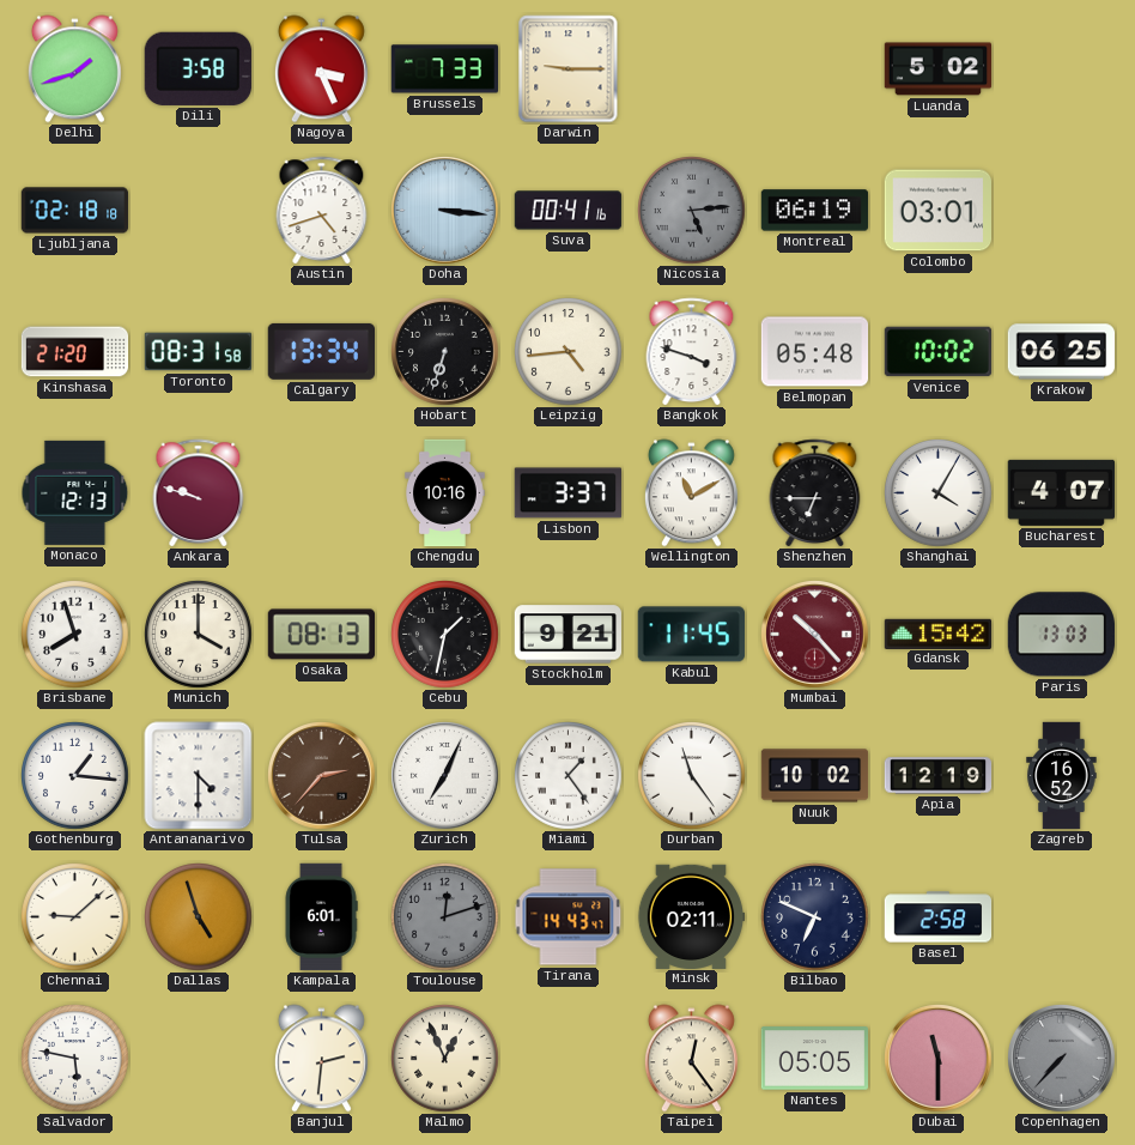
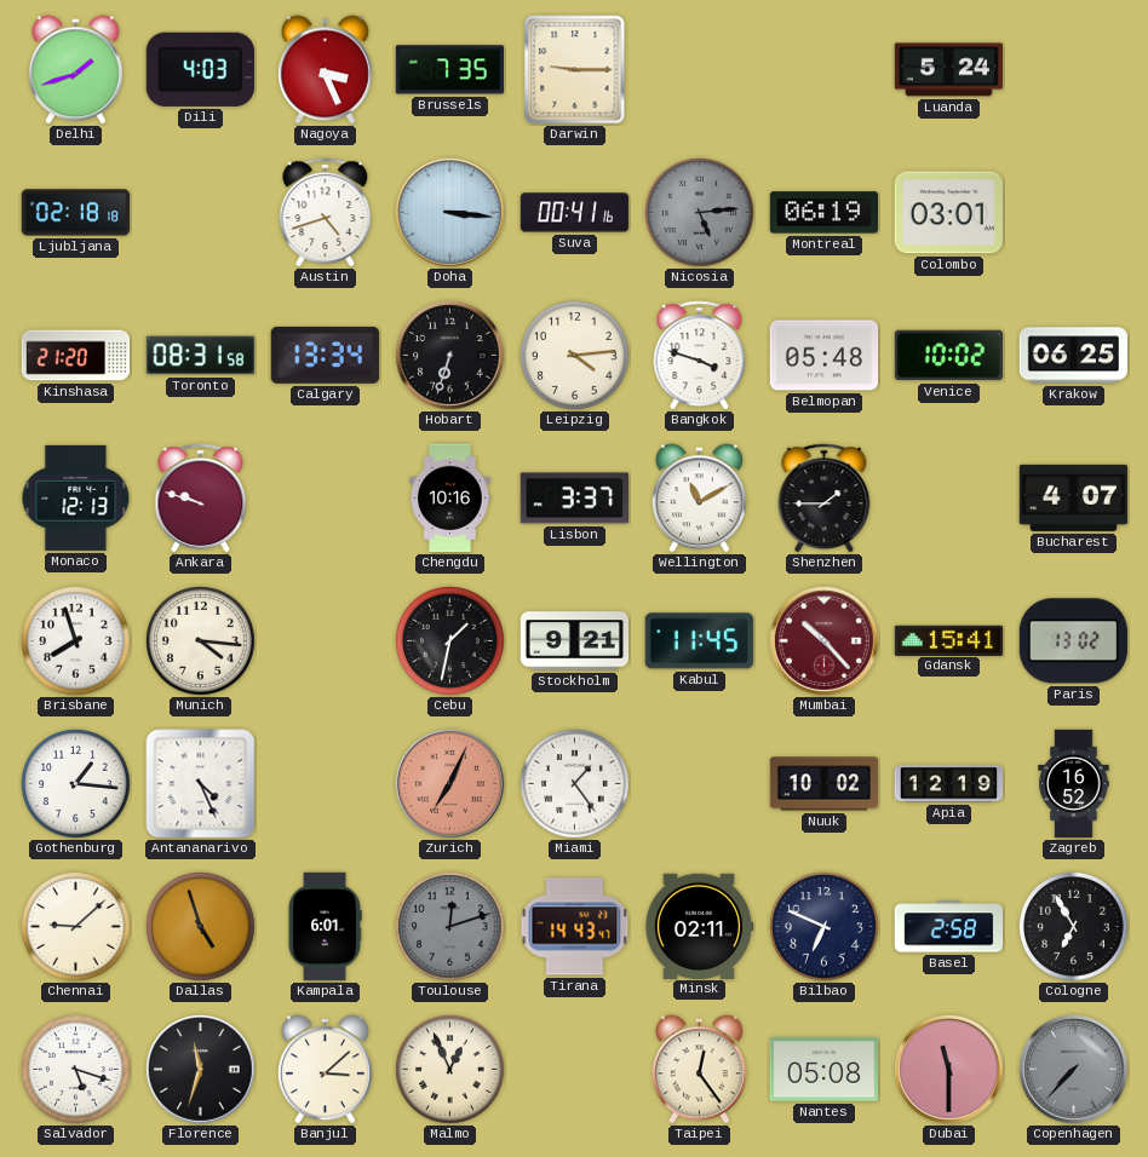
Dili: 3:58 -> 4:03 (200, 69)
Brussels: 7:33 -> 7:35 (449, 70)
Luanda: 5:02 -> 5:24 (948, 70)
Leipzig: 4:44 -> 4:14 (575, 356)
Shenzhen: 6:45 -> 1:45 (825, 499)
Shanghai: 4:05 -> none (939, 493)
Munich: 4:00 -> 4:16 (201, 641)
Osaka: 08:13 -> none (321, 635)
Gdansk: 15:42 -> 15:41 (949, 640)
Paris: 13:03 -> 13:02 (1073, 641)
Antananarivo: 4:30 -> 4:26 (201, 784)
Tulsa: 2:37 -> none (322, 776)
Zurich dial: white -> salmon (450, 784)
Durban: 11:24 -> none (692, 776)
Cologne: none -> 6:55 (1074, 927)
Salvador: 5:47 -> 5:18 (76, 1070)
Florence: none -> 11:33 (201, 1070)
Banjul: 2:31 -> 3:08 (325, 1070)
Nantes: 05:05 -> 05:08 (825, 1070)
